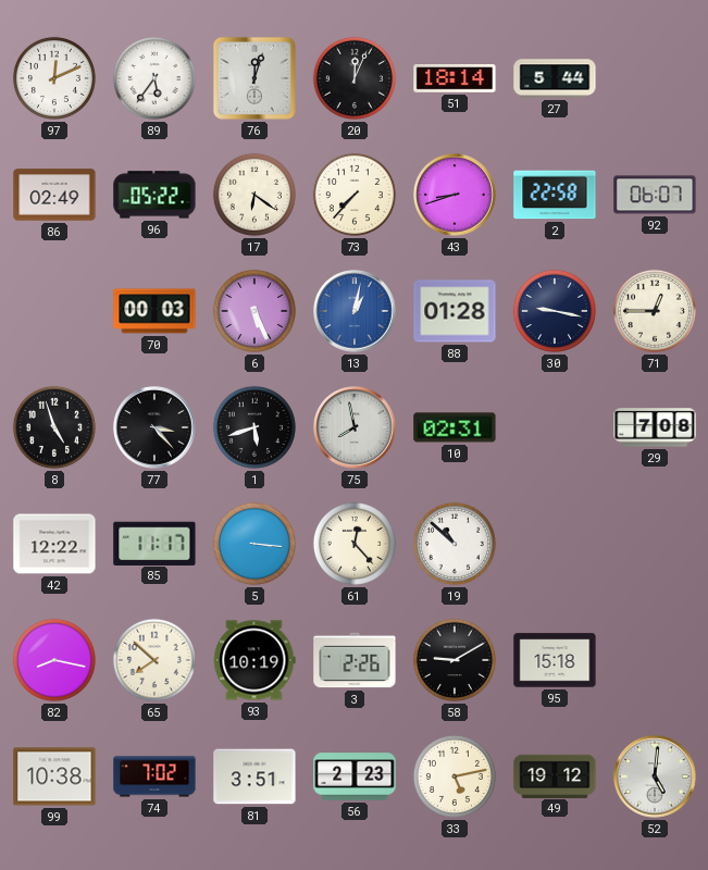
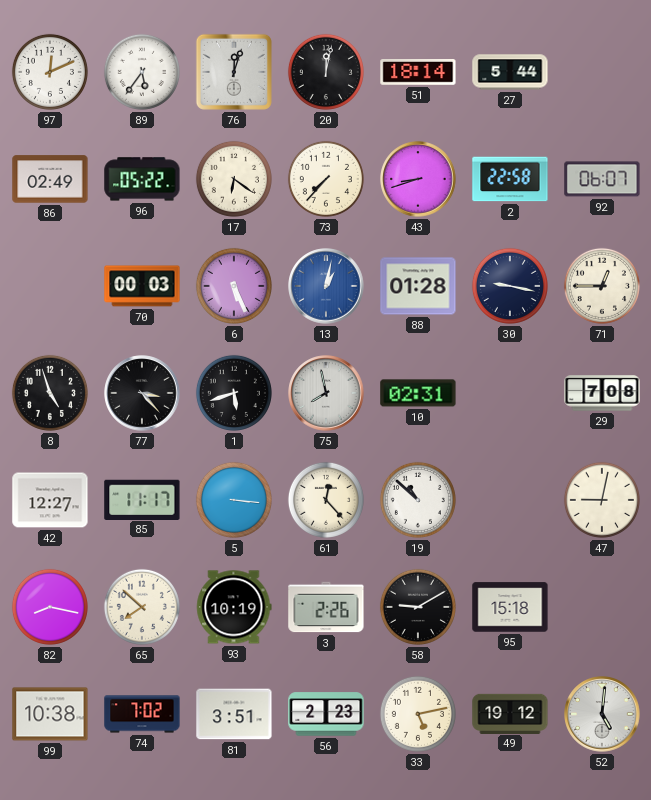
20: 12:04 -> 12:02 (326, 72)
42: 12:22 -> 12:27 (50, 500)
47: none -> 9:02 (602, 500)
